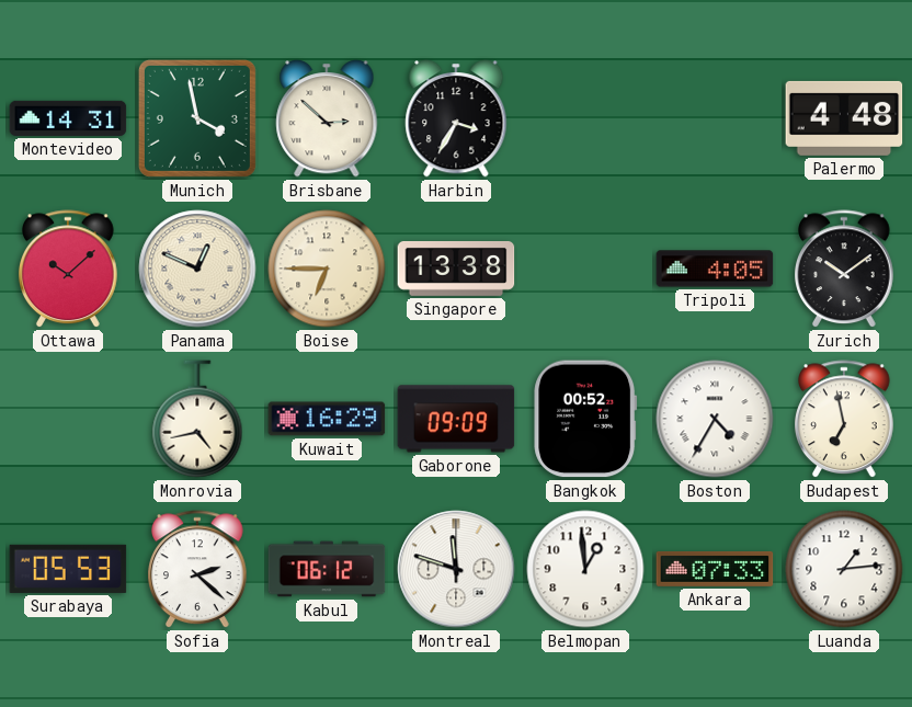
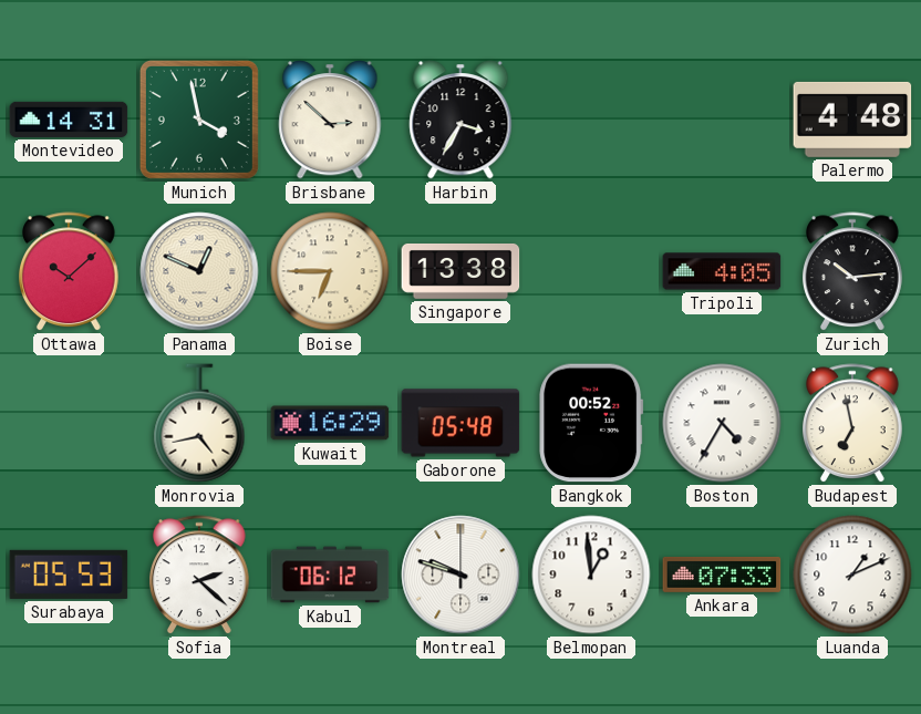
Zurich: 10:09 -> 10:14 (853, 272)
Gaborone: 09:09 -> 05:48 (460, 423)
Montreal: 11:48 -> 9:48 (460, 575)
Luanda: 1:14 -> 1:11 (852, 575)
